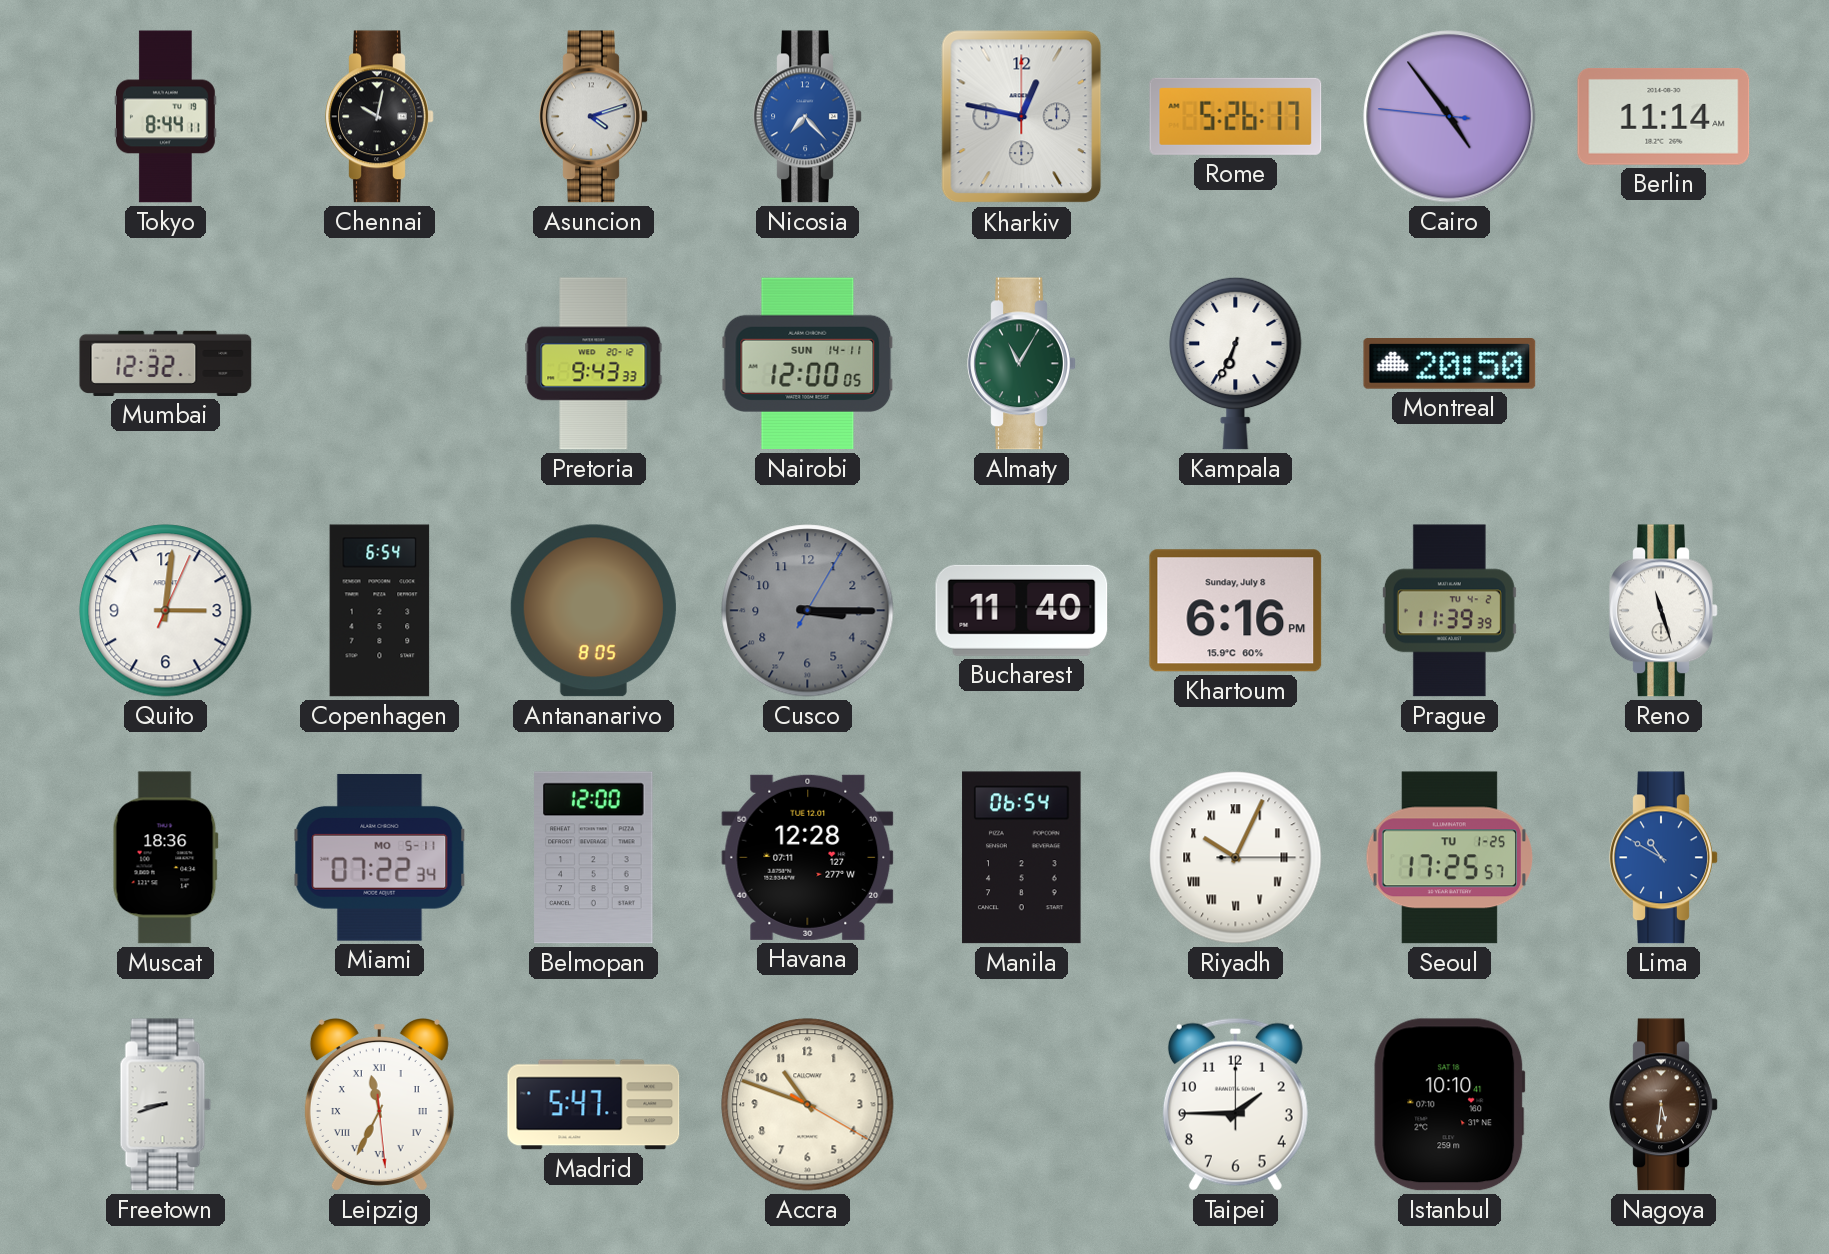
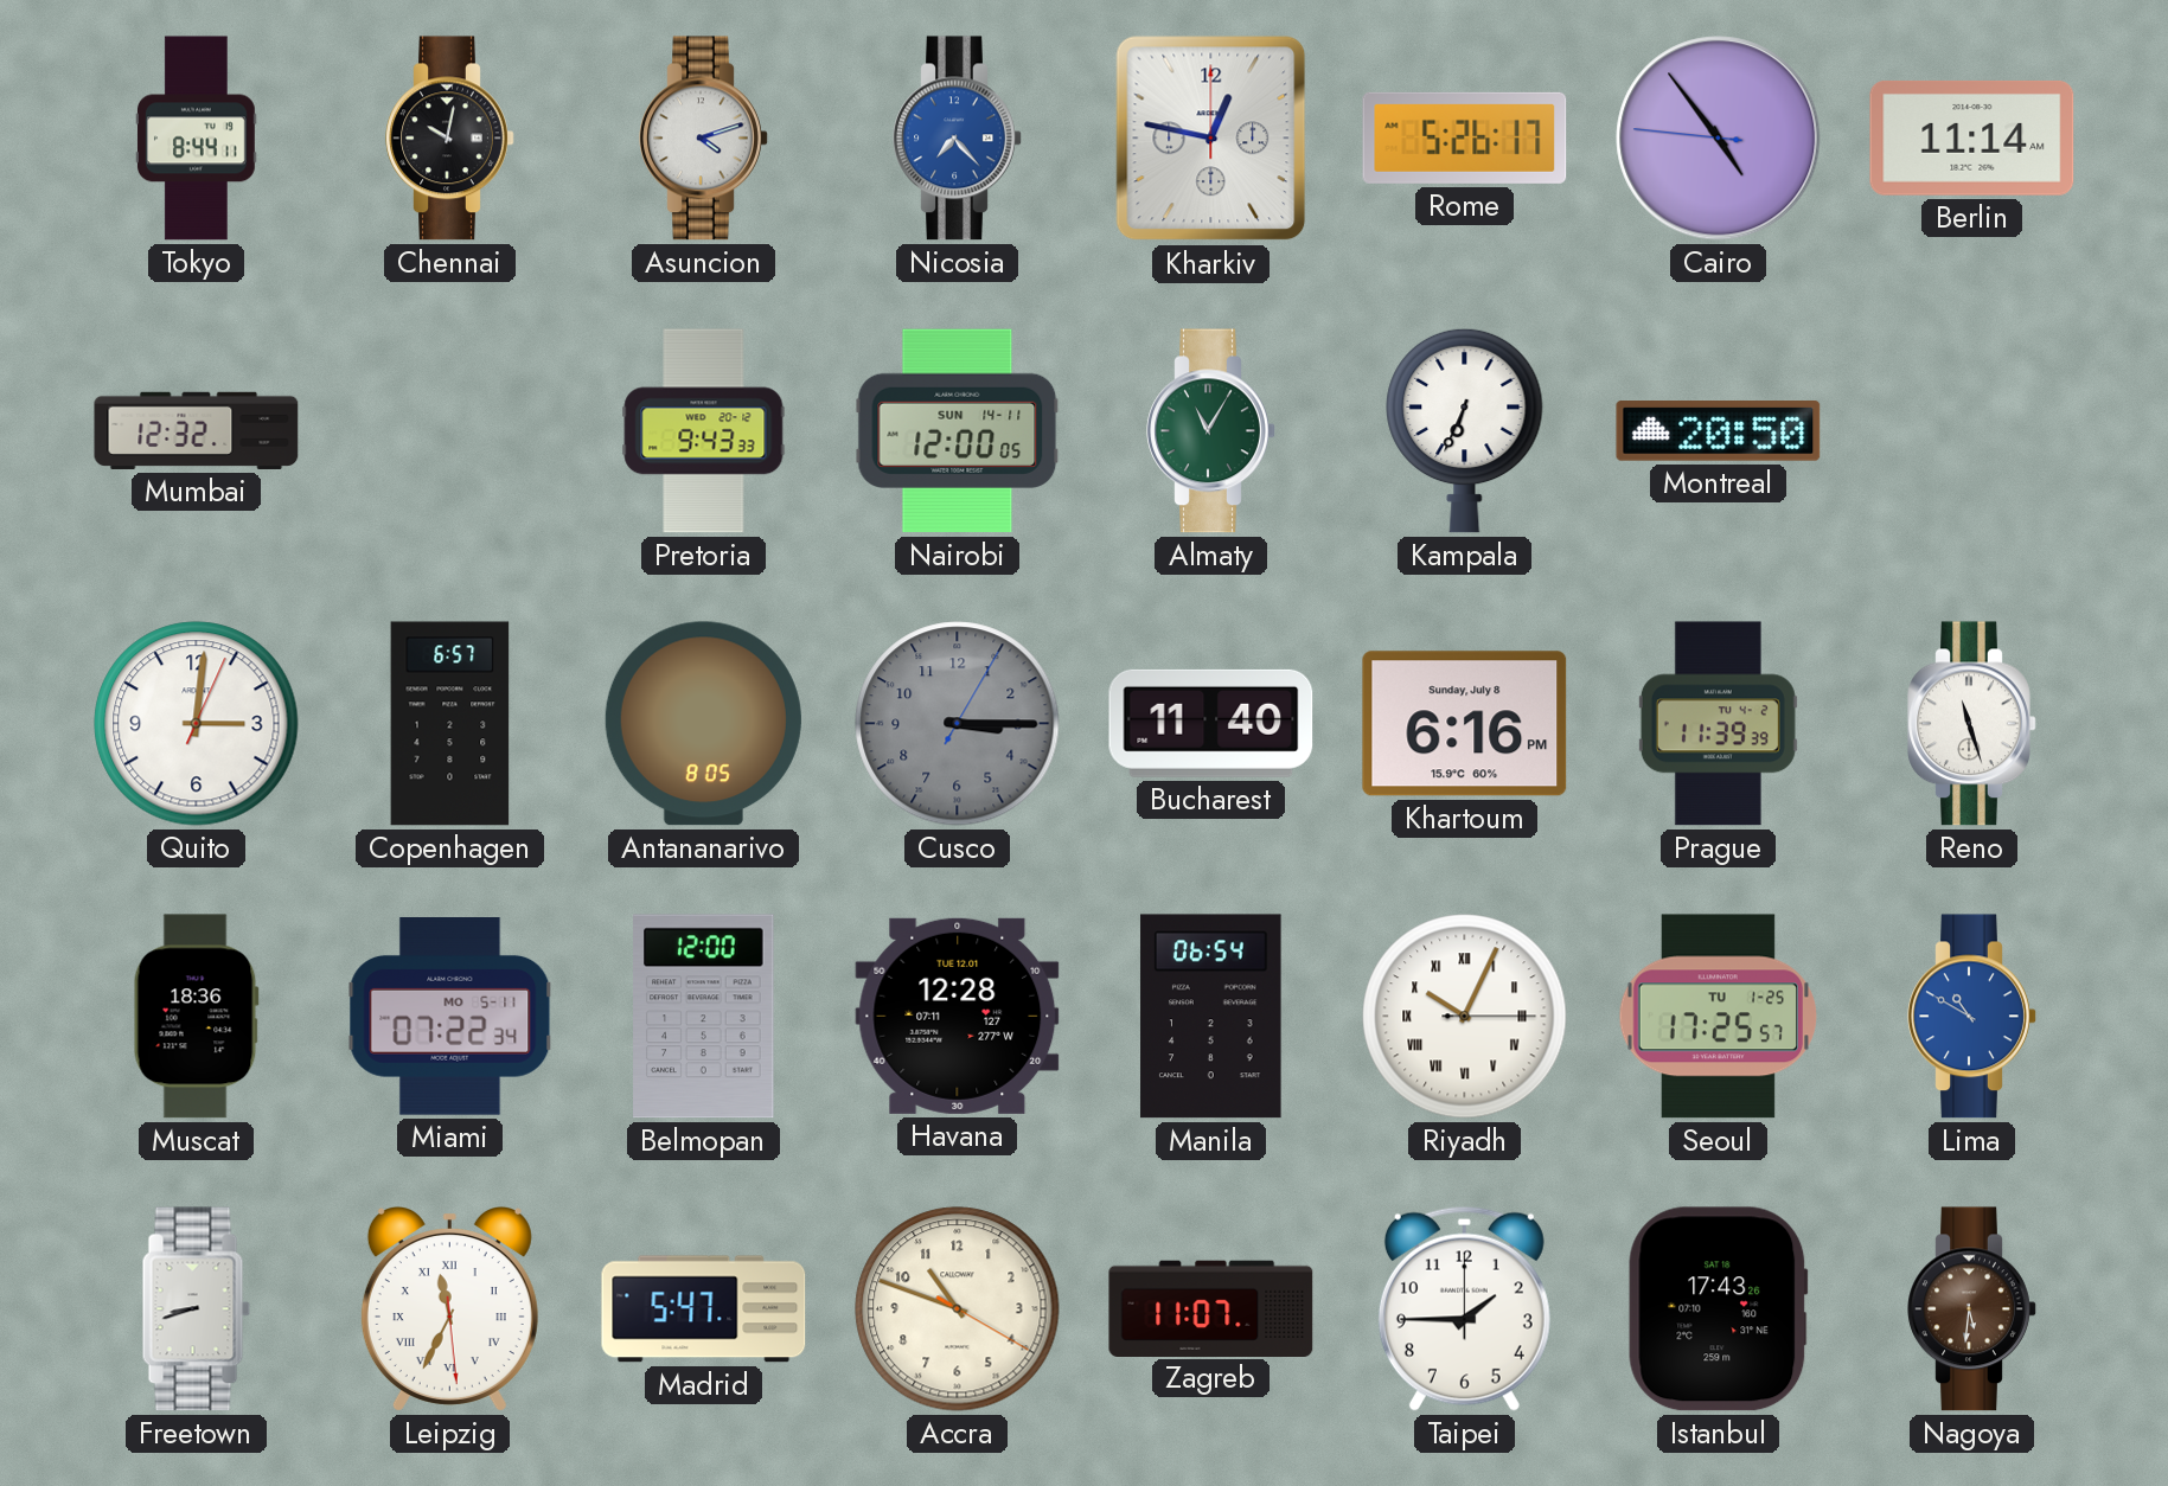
Copenhagen: 6:54 -> 6:57 (450, 724)
Zagreb: none -> 11:07 (1211, 1308)
Istanbul: 10:10 -> 17:43 (1719, 1309)
